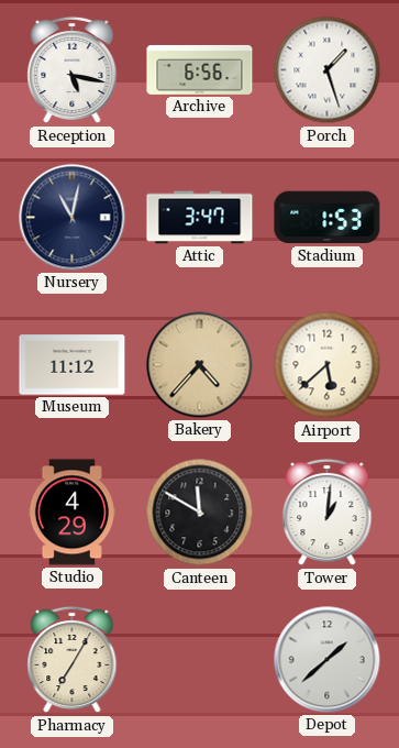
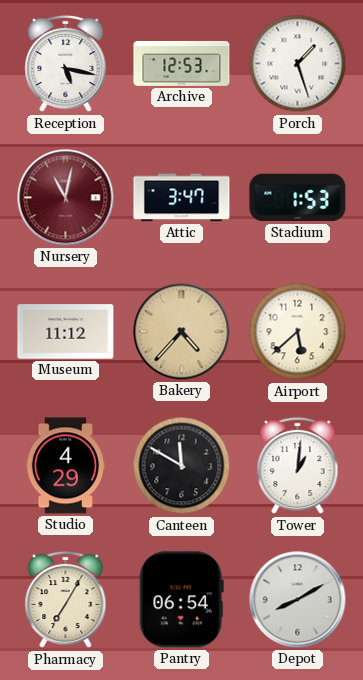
Archive: 6:56 -> 12:53 (182, 63)
Nursery dial: navy -> burgundy (66, 198)
Pantry: none -> 06:54 (181, 600)
Depot: 1:38 -> 8:10 (298, 600)
